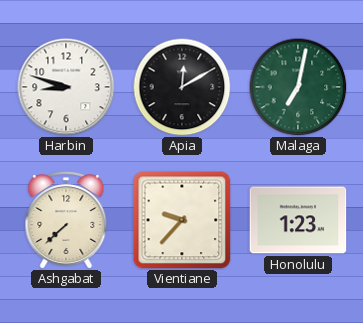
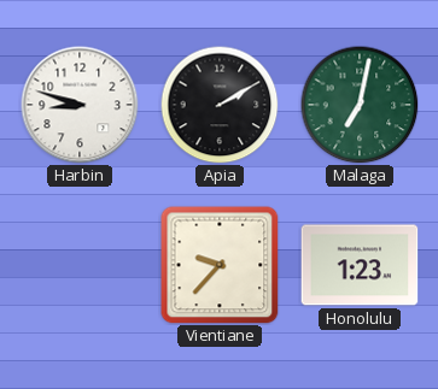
Apia: 12:10 -> 2:10 (220, 105)
Ashgabat: 7:38 -> none (66, 220)
